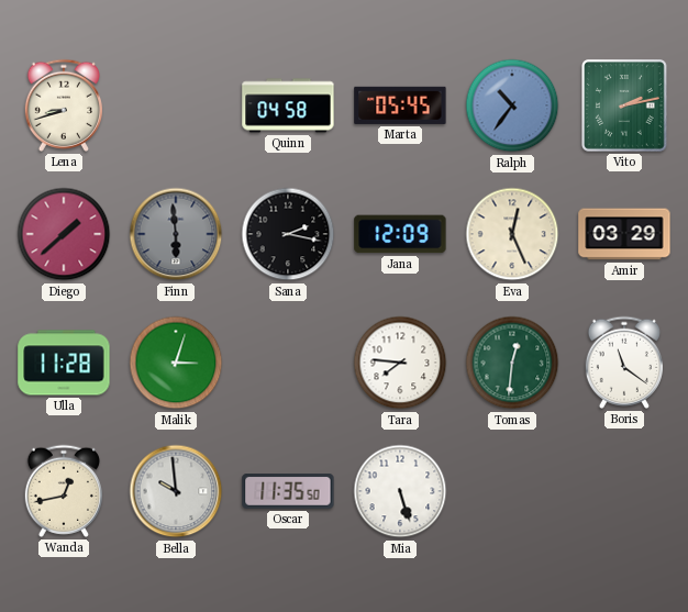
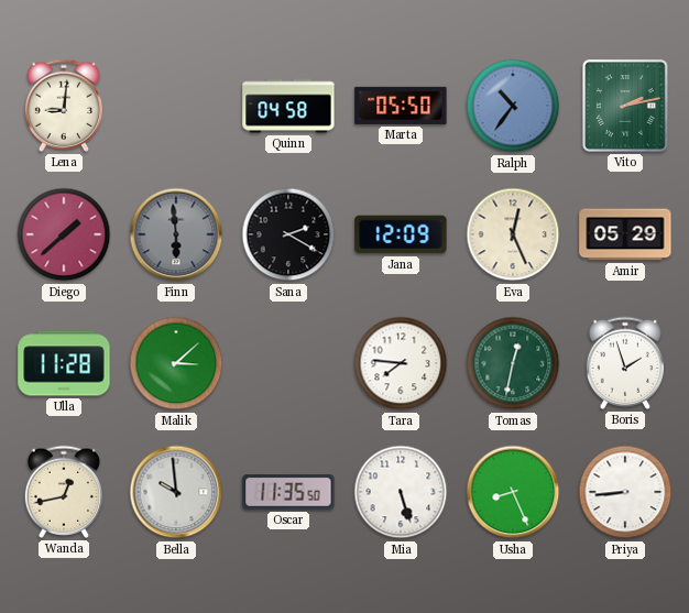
Lena: 8:42 -> 9:01 (64, 106)
Marta: 05:45 -> 05:50 (401, 106)
Sana: 2:17 -> 2:20 (288, 234)
Amir: 03:29 -> 05:29 (625, 234)
Malik: 3:03 -> 3:08 (176, 363)
Tomas: 12:31 -> 12:32 (513, 363)
Boris: 11:21 -> 1:57 (625, 363)
Usha: none -> 8:26 (513, 492)
Priya: none -> 8:44 (625, 492)
